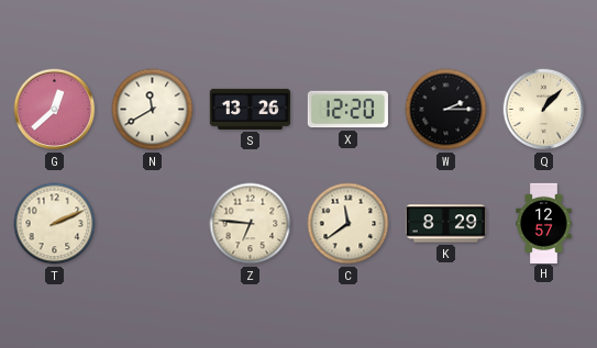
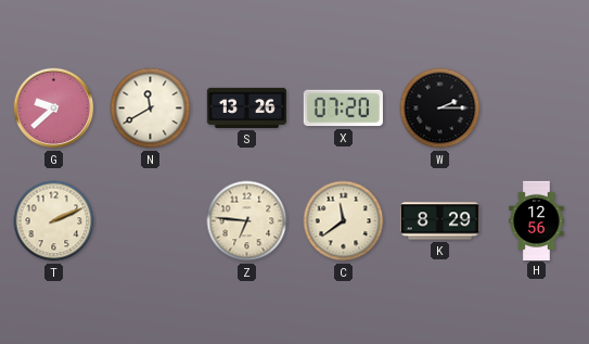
G: 12:38 -> 9:38 (54, 109)
X: 12:20 -> 07:20 (343, 109)
Q: 1:07 -> none (544, 110)
H: 12:57 -> 12:56 (537, 220)
